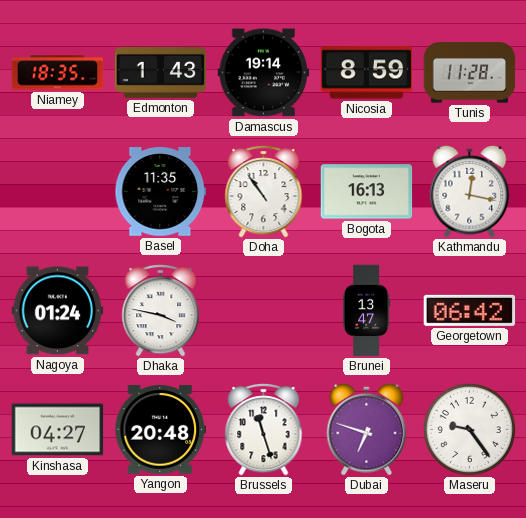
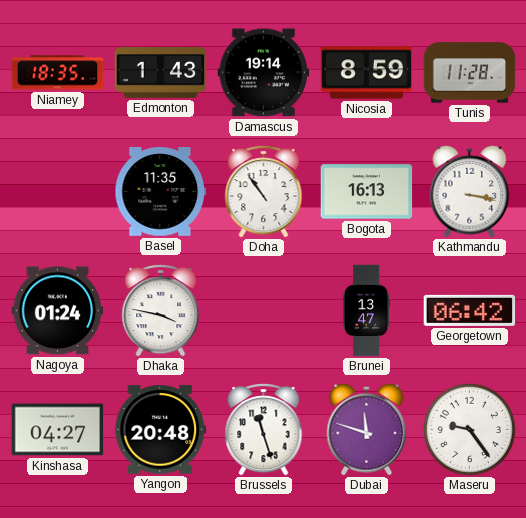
Kathmandu: 12:17 -> 3:17 (470, 191)
Dubai: 6:48 -> 11:48 (367, 429)
